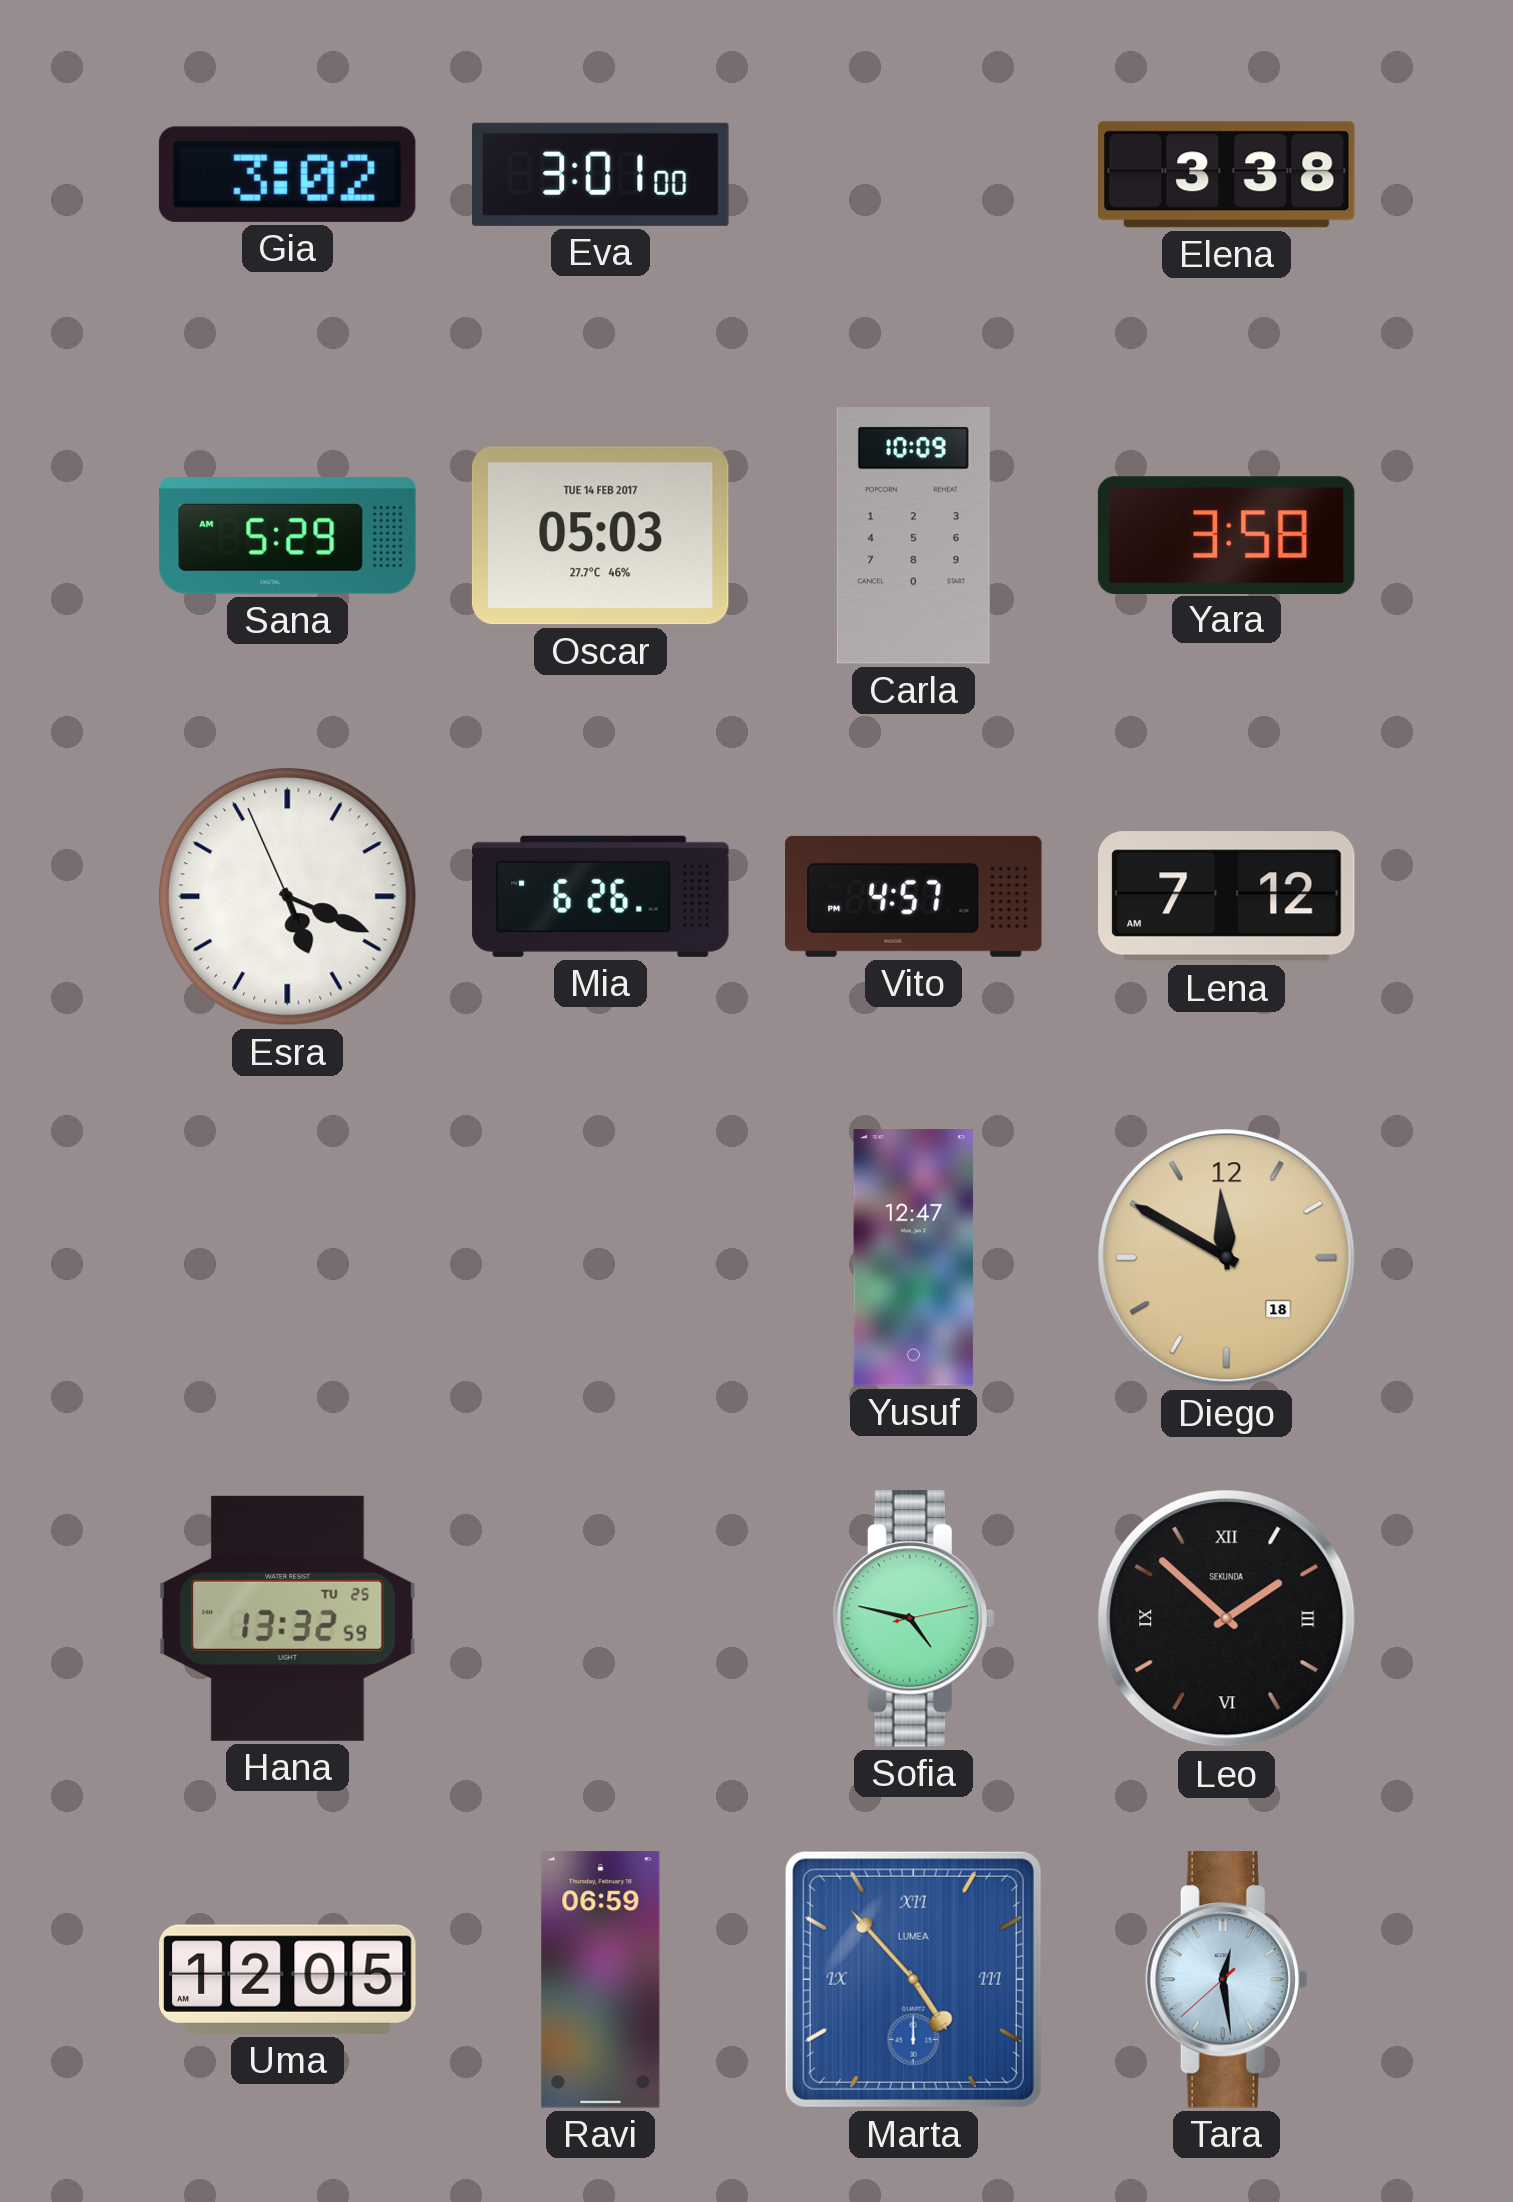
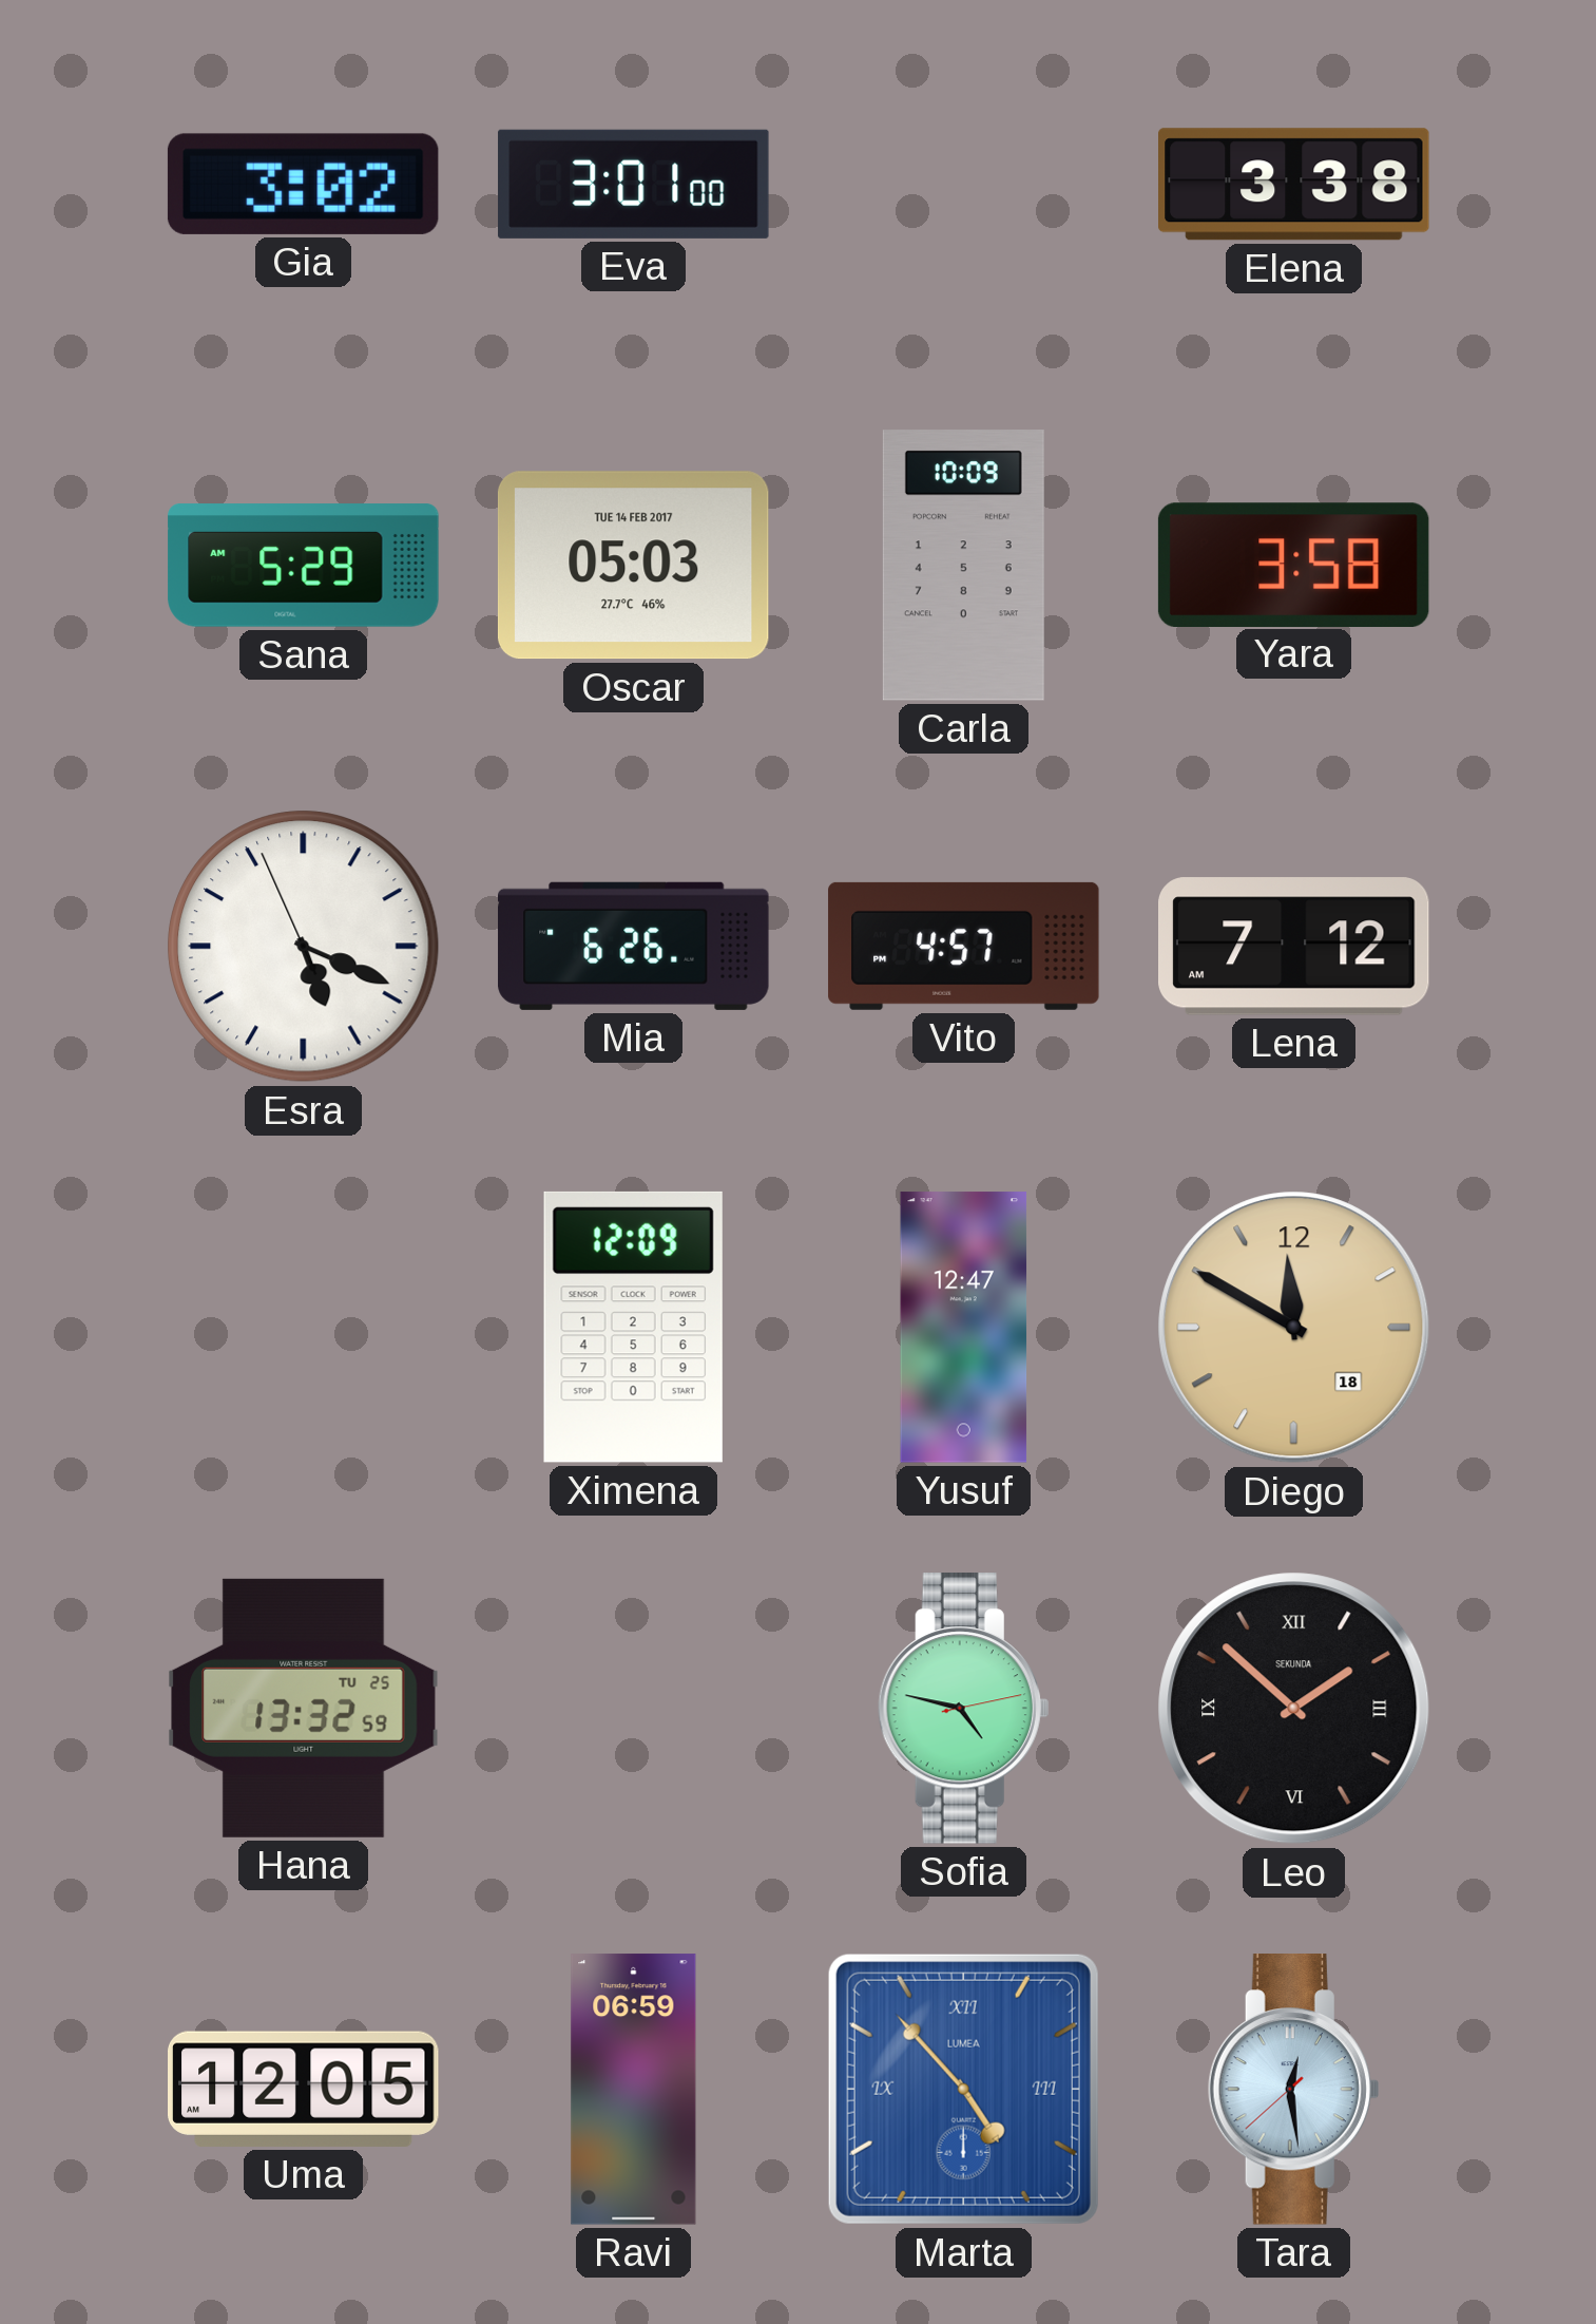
Ximena: none -> 12:09 (633, 1327)
